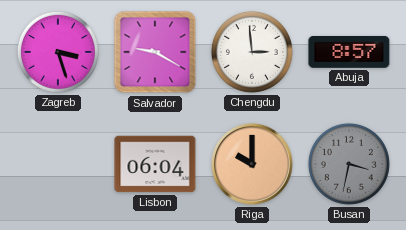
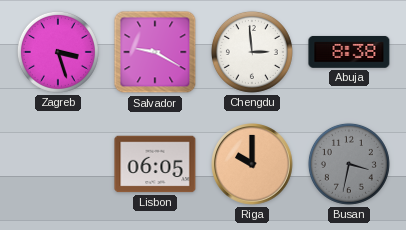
Abuja: 8:57 -> 8:38 (349, 52)
Lisbon: 06:04 -> 06:05 (155, 164)
